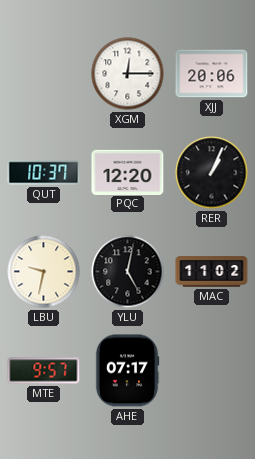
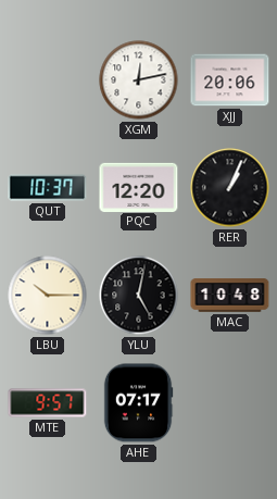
XGM: 12:15 -> 12:13 (139, 80)
LBU: 9:32 -> 10:15 (48, 296)
MAC: 11:02 -> 10:48 (230, 296)
